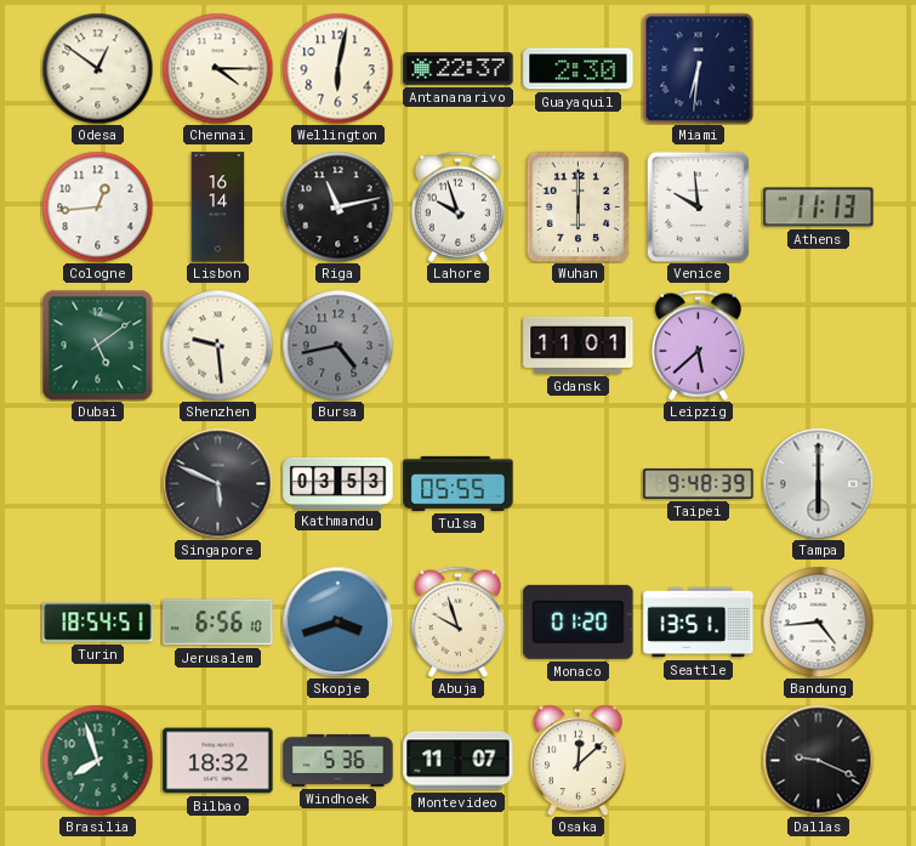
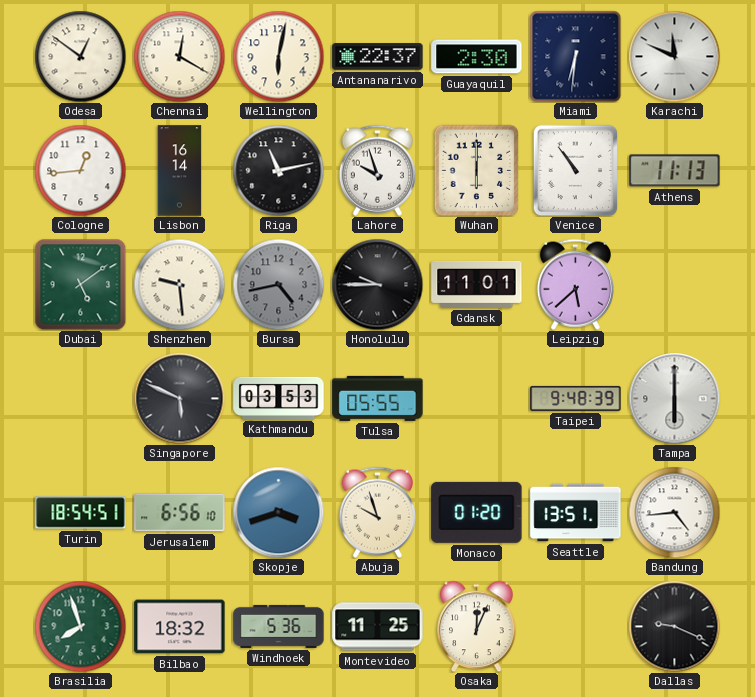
Chennai: 4:15 -> 12:20 (179, 56)
Karachi: none -> 11:49 (674, 56)
Venice: 9:59 -> 10:54 (576, 170)
Honolulu: none -> 9:45 (377, 284)
Montevideo: 11:07 -> 11:25 (378, 627)
Osaka: 12:08 -> 12:04 (477, 626)
